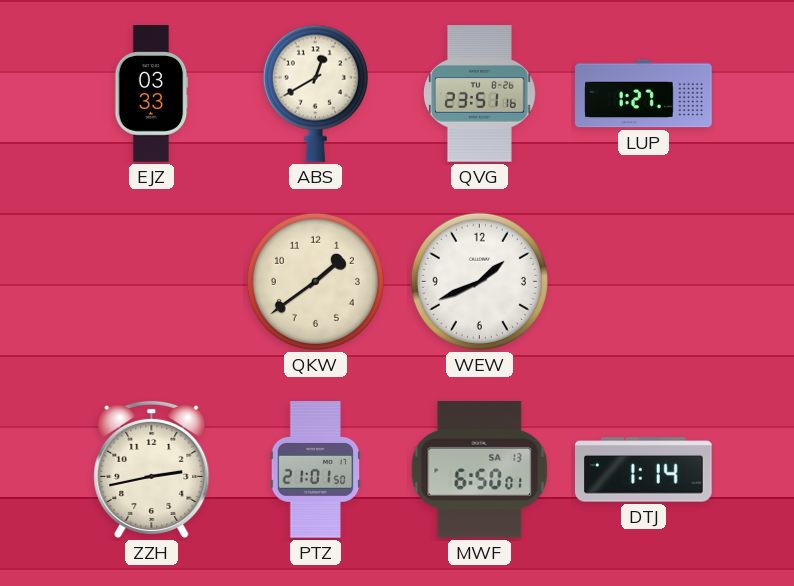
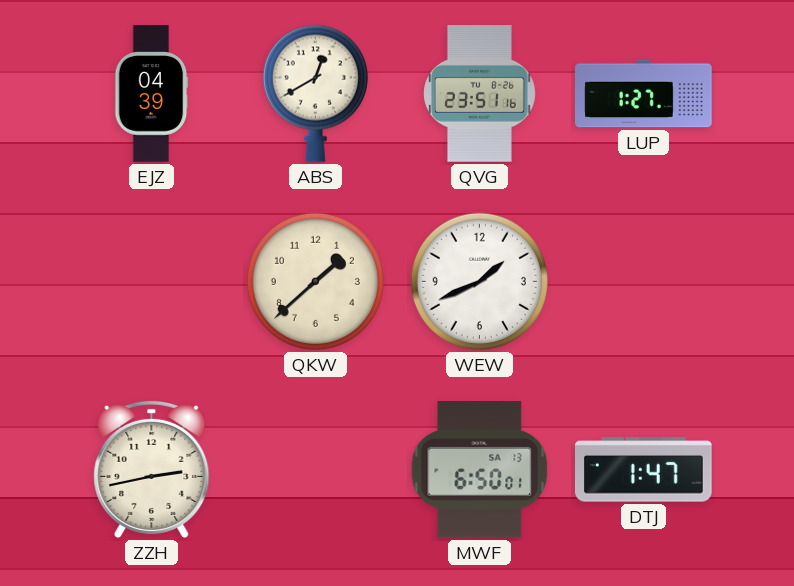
EJZ: 03:33 -> 04:39 (152, 94)
QKW: 1:39 -> 1:38 (315, 281)
PTZ: 21:01 -> none (316, 470)
DTJ: 1:14 -> 1:47 (644, 470)
